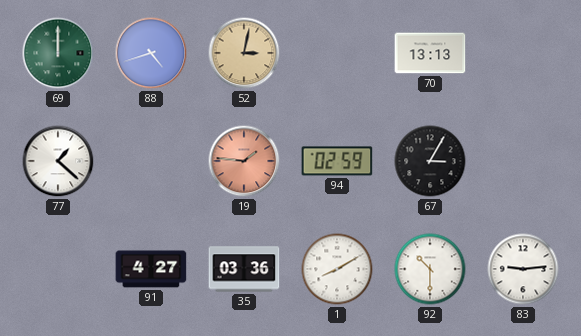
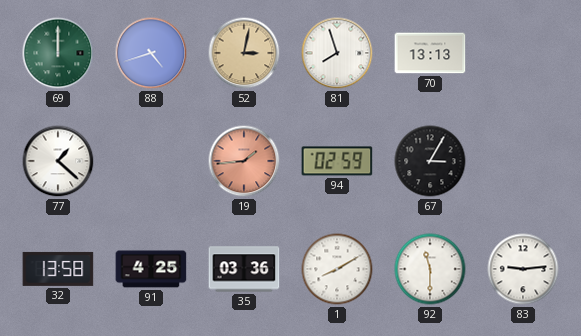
81: none -> 7:57 (337, 53)
19: 1:46 -> 1:44 (244, 161)
32: none -> 13:58 (58, 269)
91: 4:27 -> 4:25 (151, 269)
92: 10:30 -> 11:30 (430, 269)
